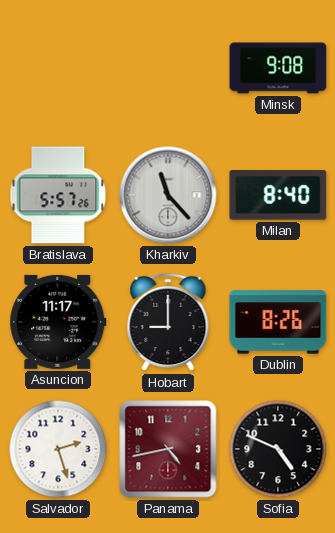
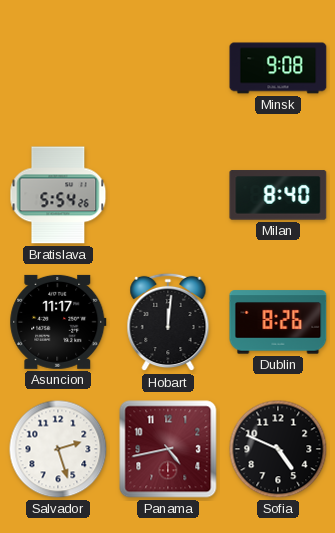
Bratislava: 5:57 -> 5:54 (58, 195)
Kharkiv: 11:23 -> none (168, 195)
Hobart: 9:00 -> 12:01 (168, 322)
